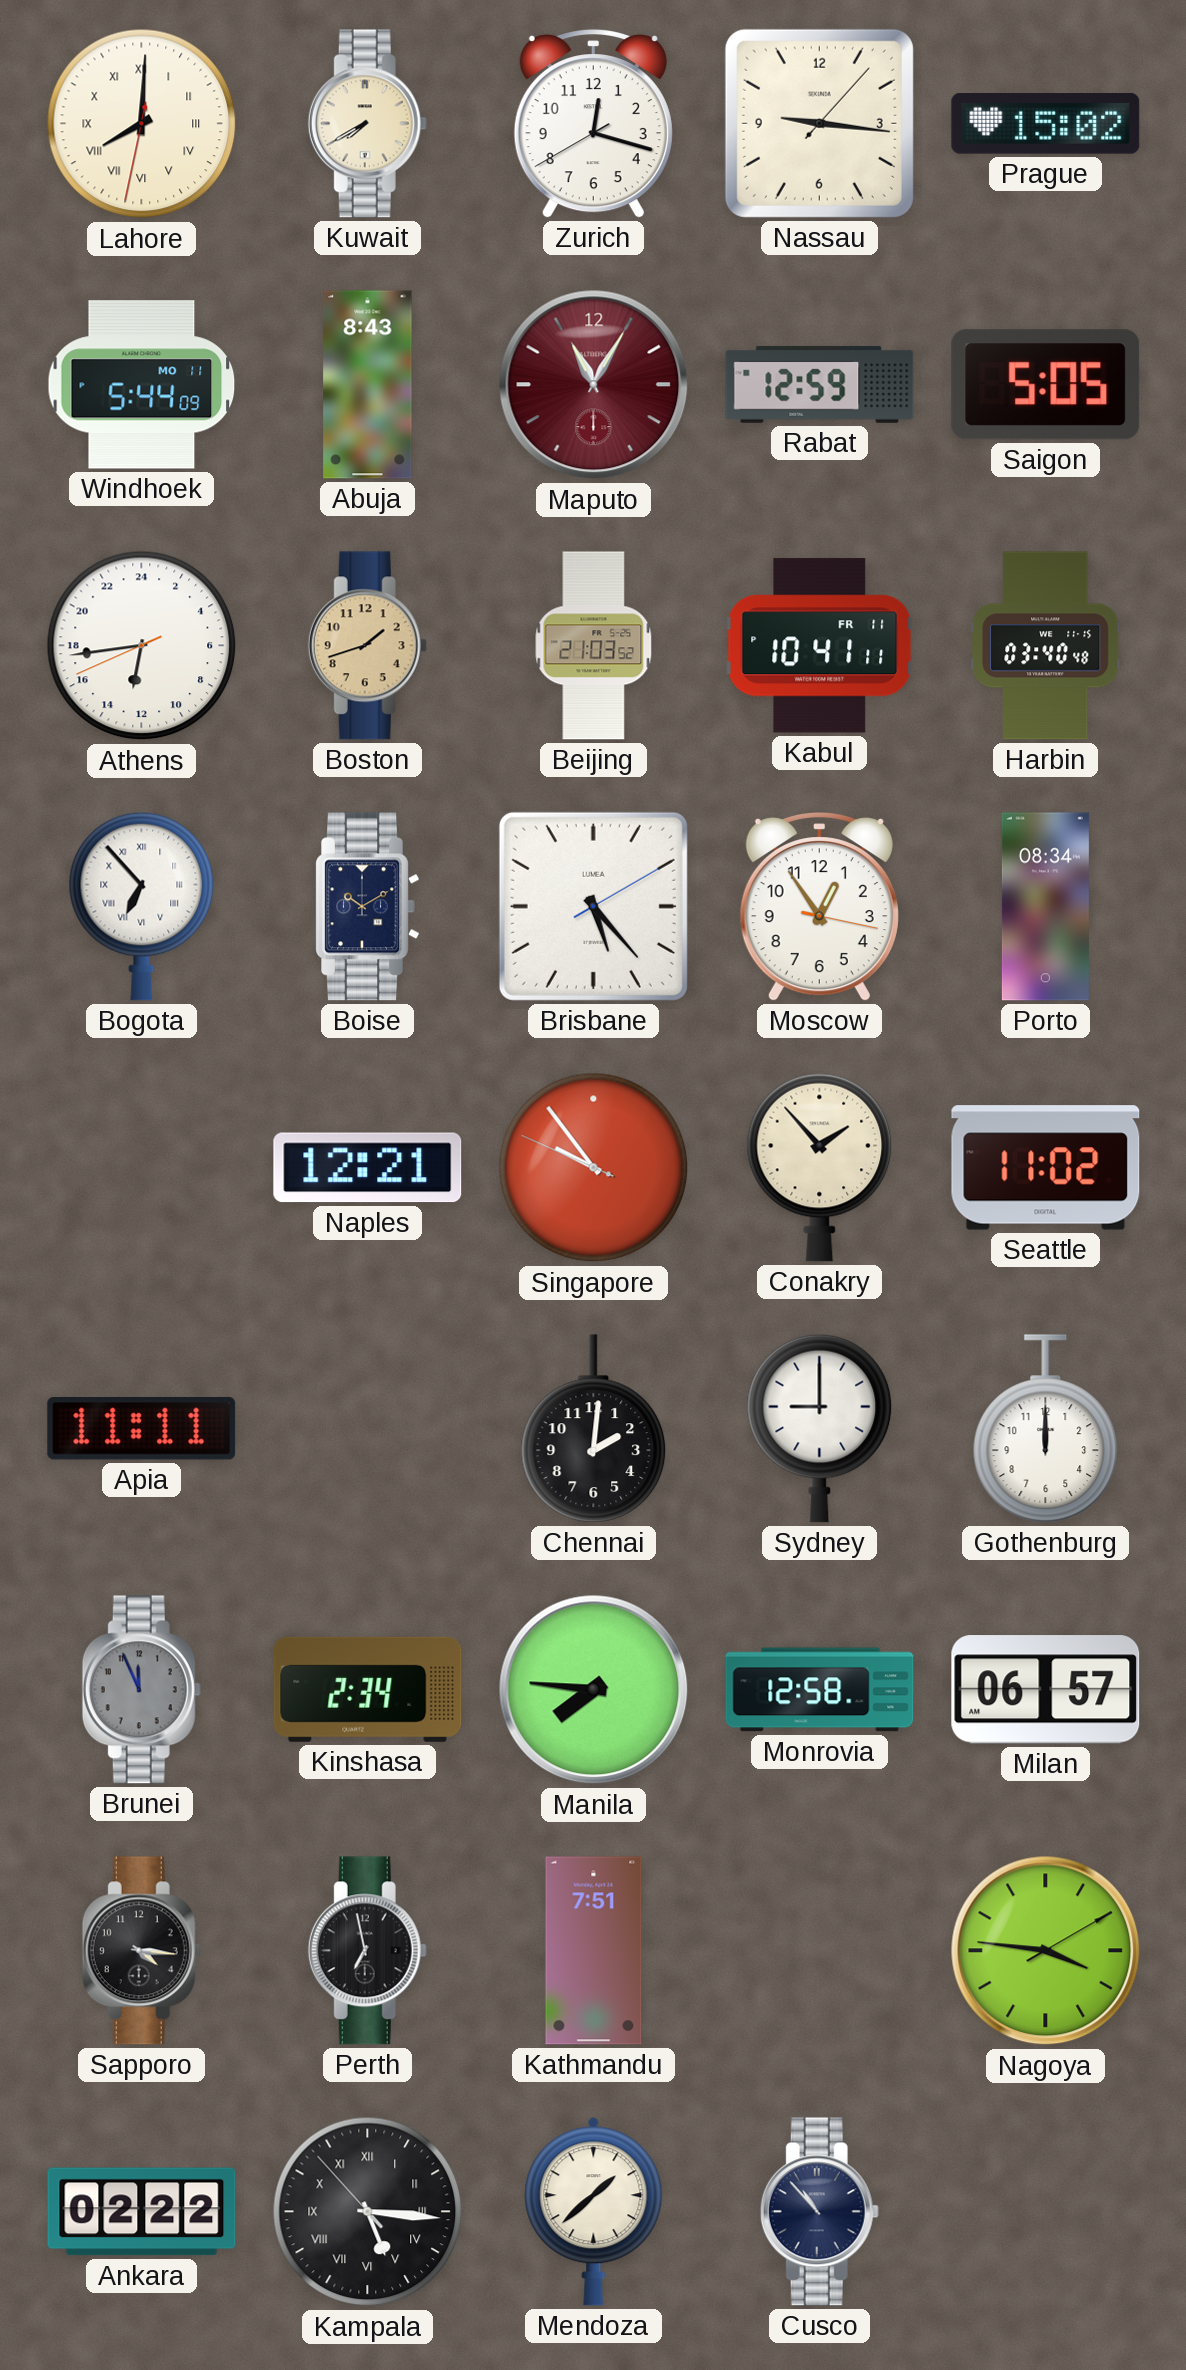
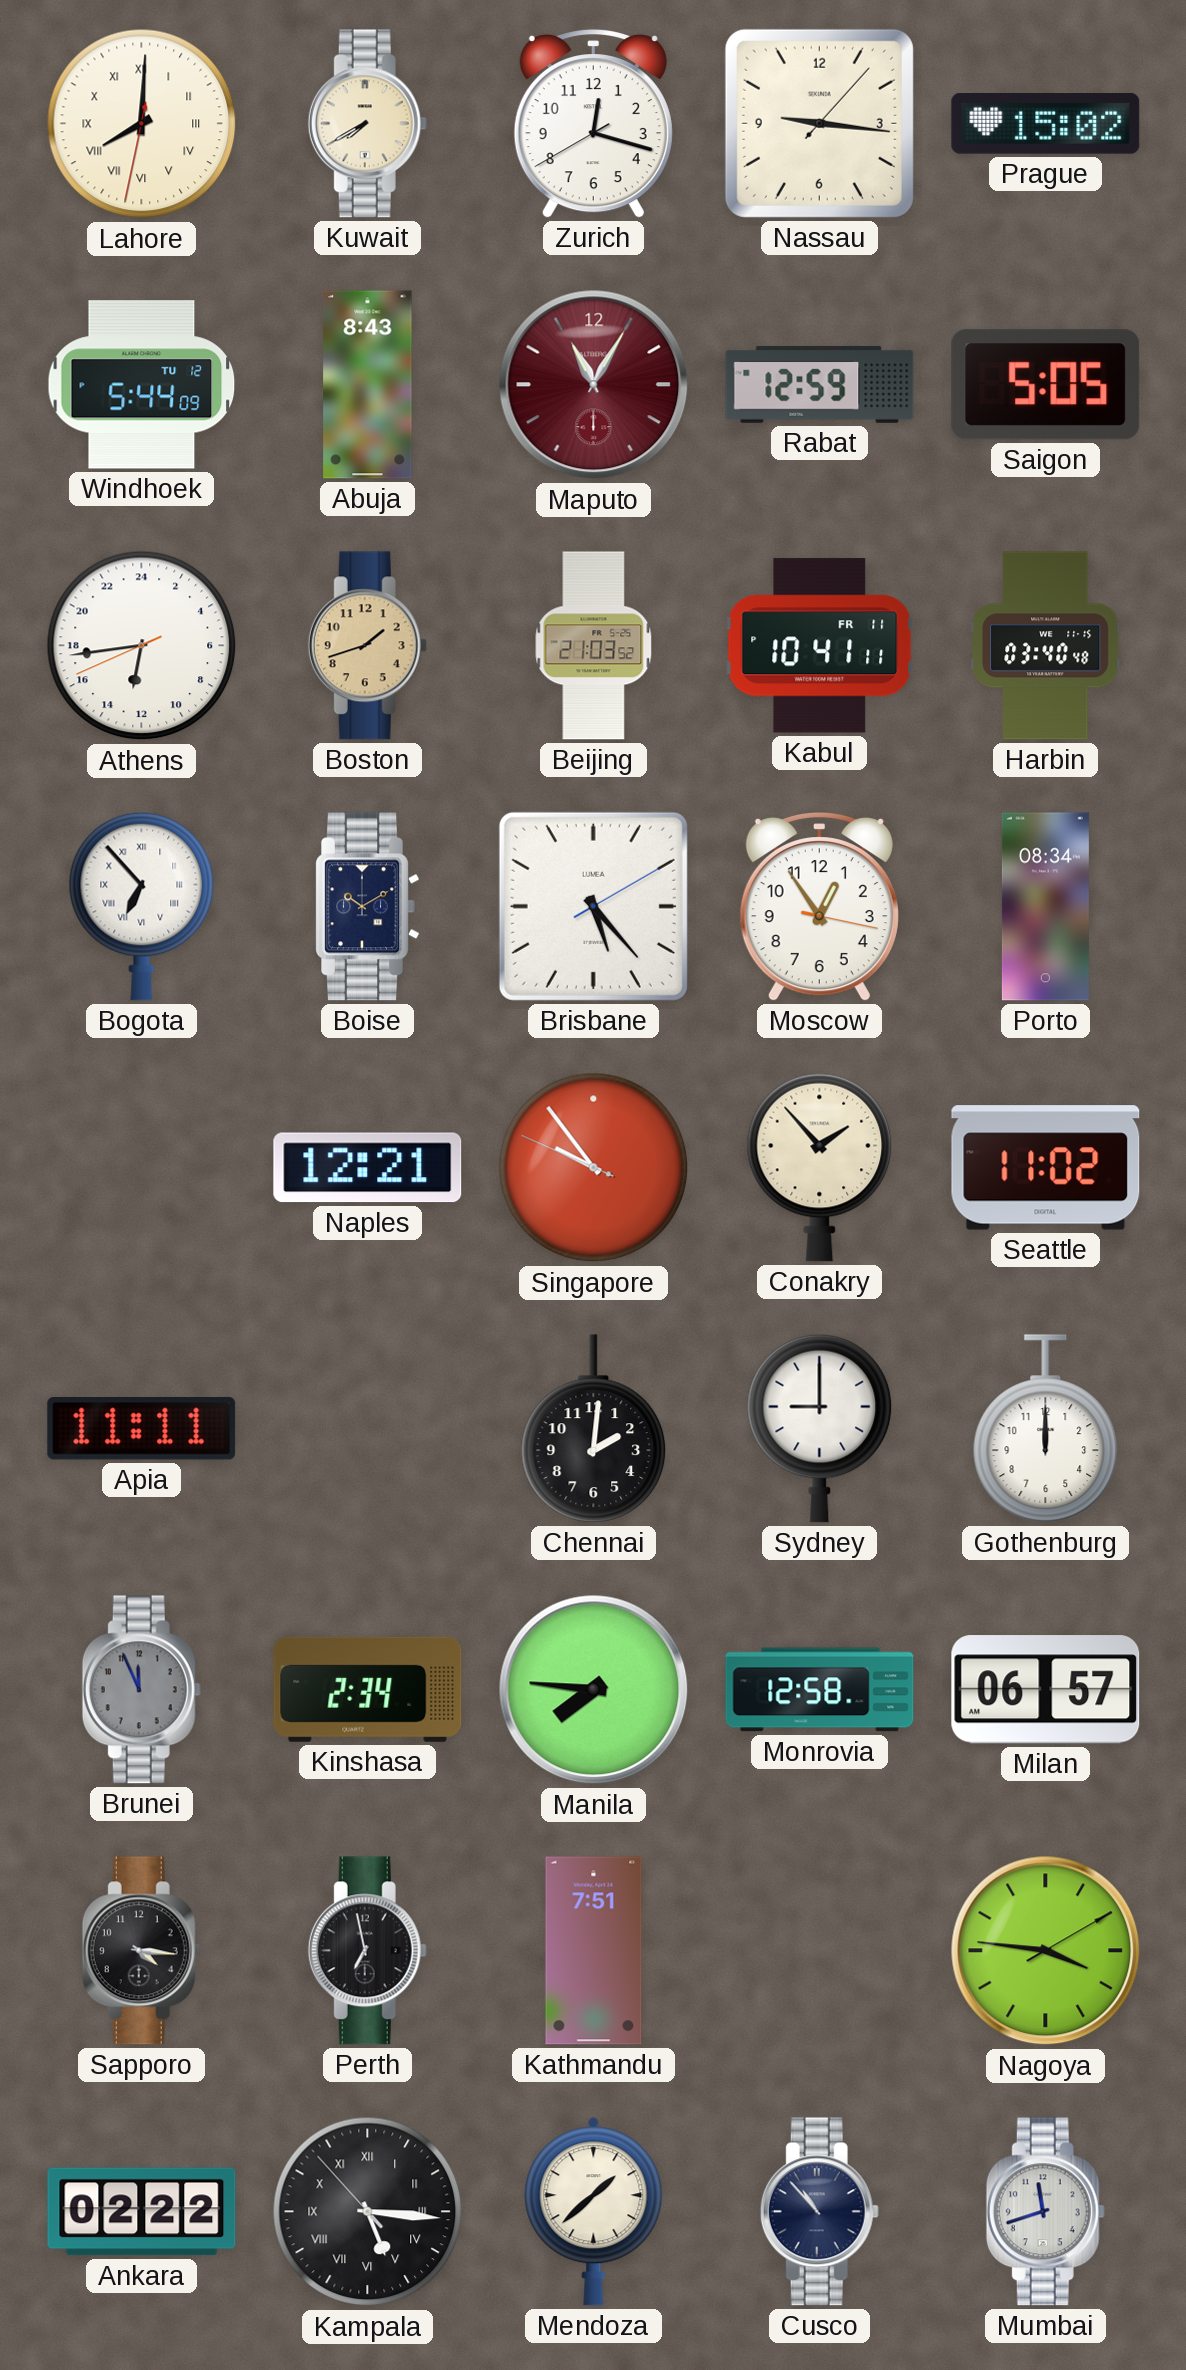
Windhoek date: MO 11 -> TU 12 (142, 385)
Mumbai: none -> 11:42 (1045, 2212)
